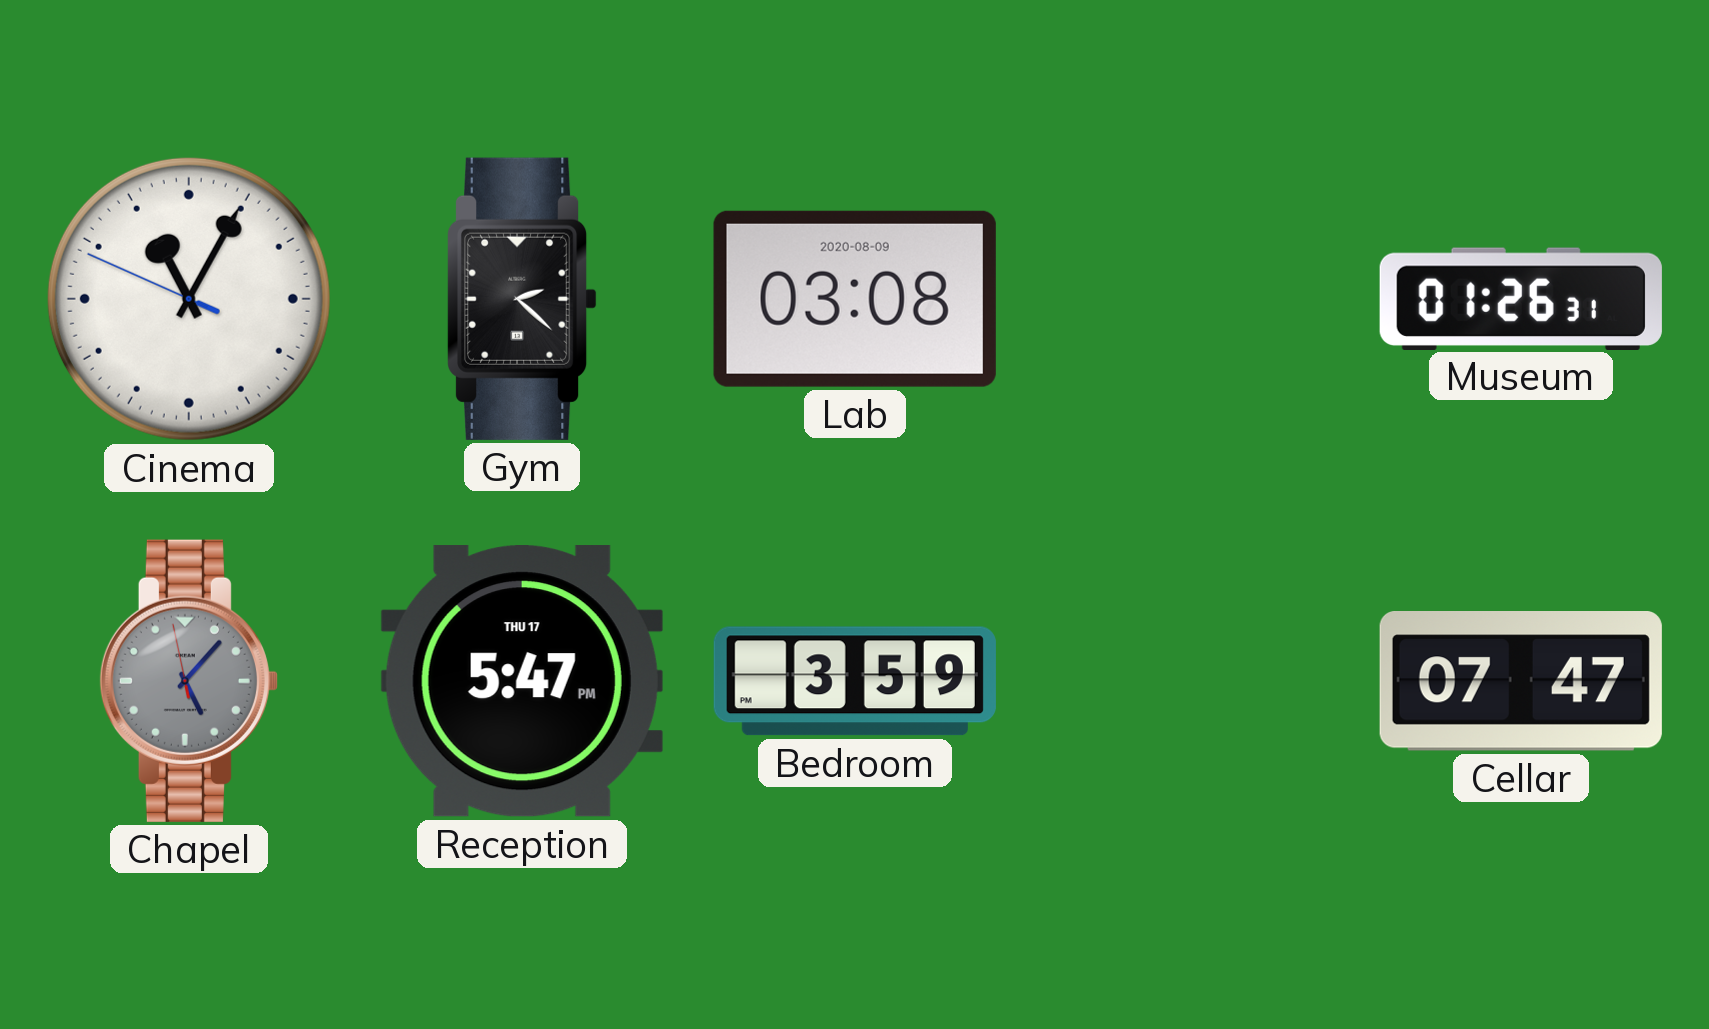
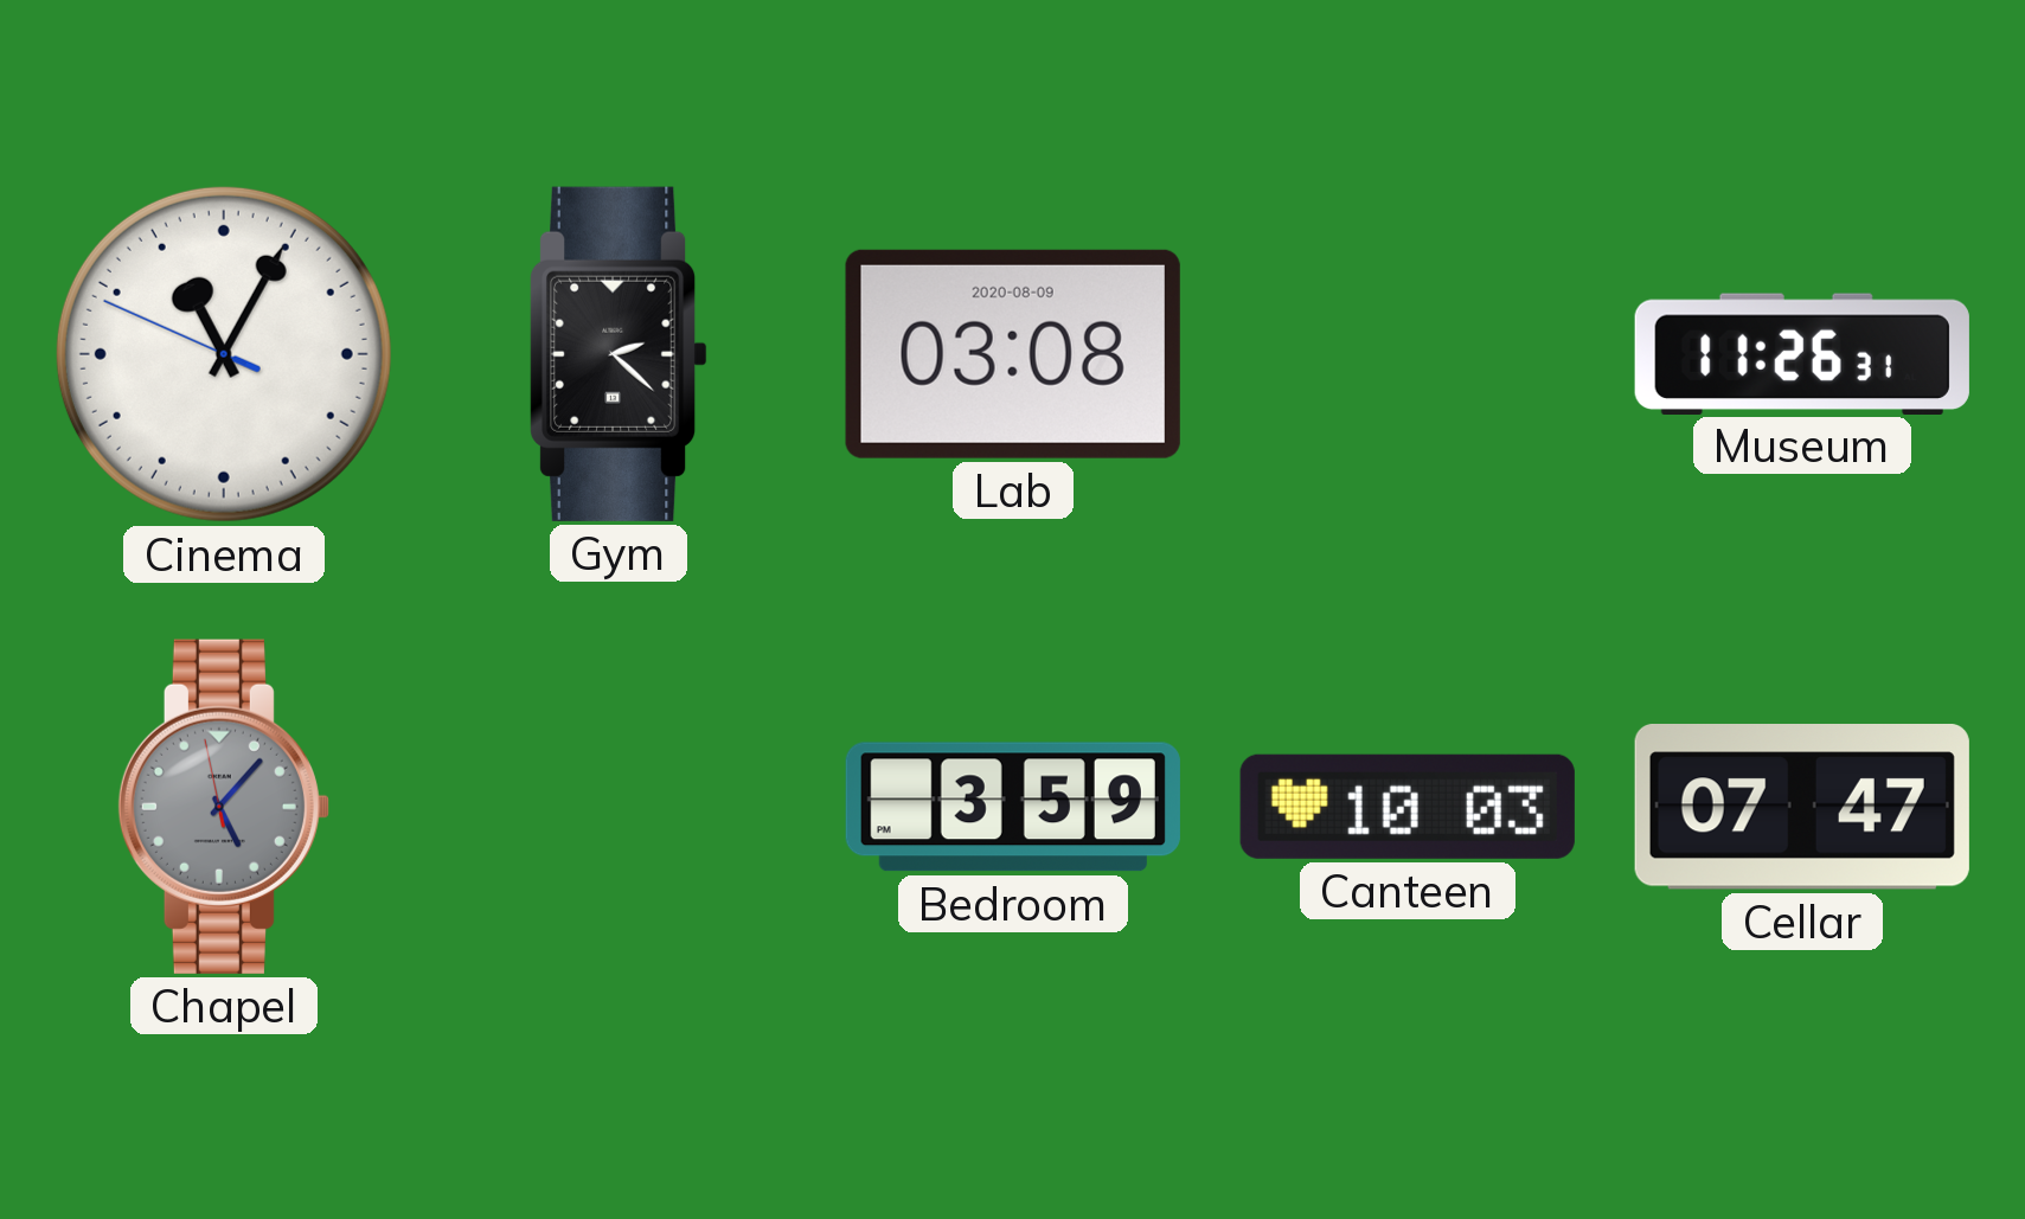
Museum: 01:26 -> 11:26 (1802, 353)
Reception: 5:47 -> none (522, 681)
Canteen: none -> 10:03 (1408, 807)
